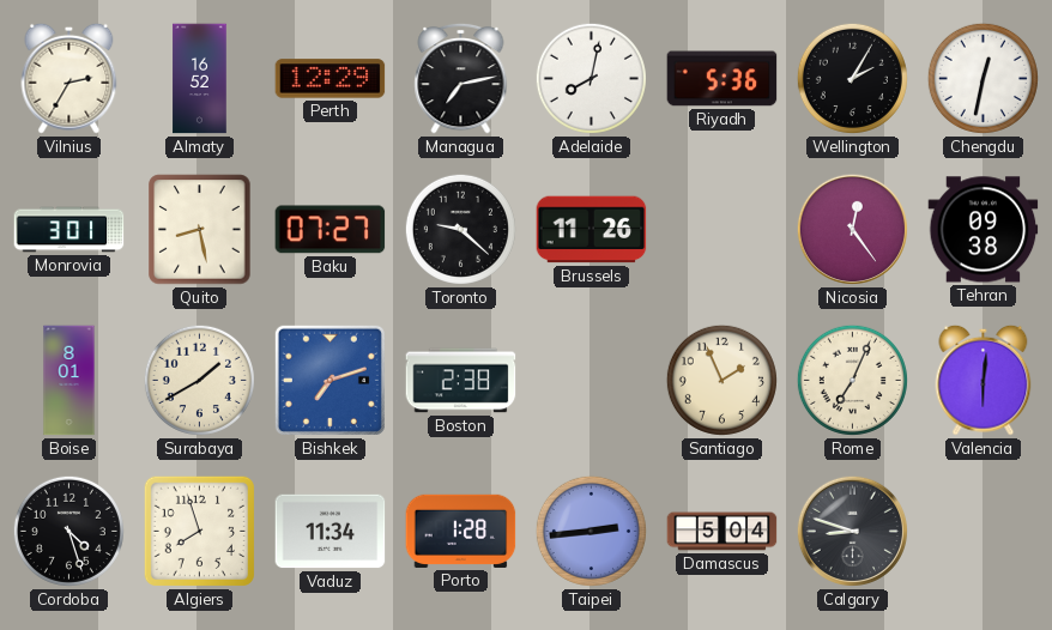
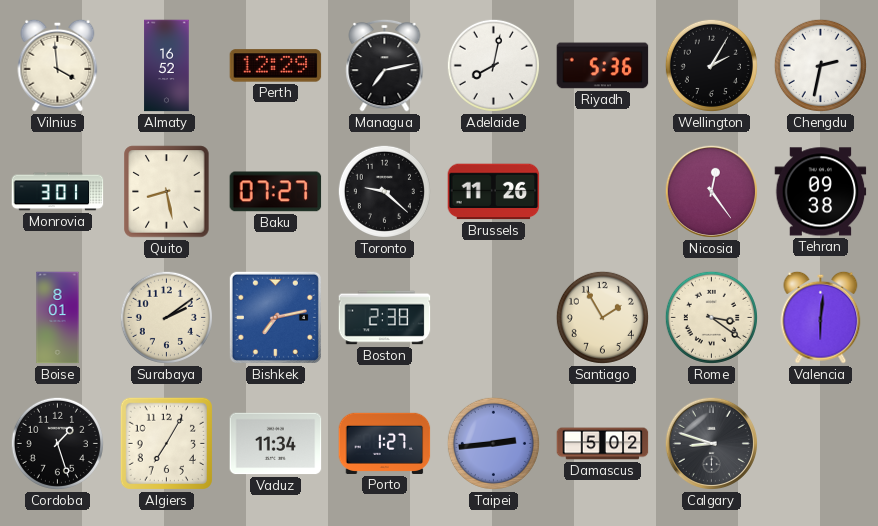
Vilnius: 2:35 -> 3:59 (58, 65)
Chengdu: 12:32 -> 2:32 (820, 65)
Surabaya: 1:40 -> 2:09 (166, 317)
Bishkek: 7:12 -> 7:13 (275, 317)
Santiago: 1:56 -> 1:55 (602, 317)
Rome: 7:04 -> 3:21 (711, 317)
Cordoba: 4:27 -> 1:27 (57, 443)
Algiers: 7:57 -> 7:05 (166, 443)
Porto: 1:28 -> 1:27 (385, 443)
Damascus: 5:04 -> 5:02 (603, 444)
